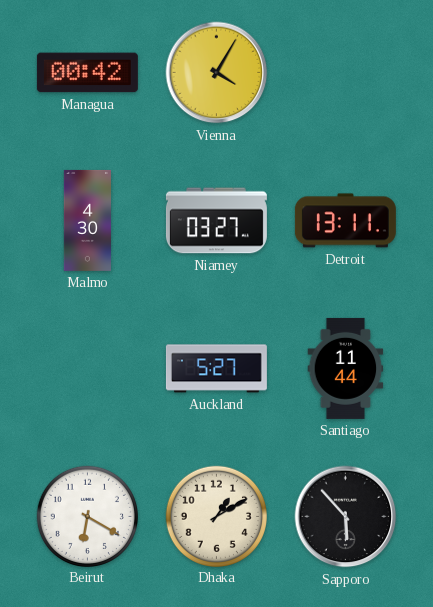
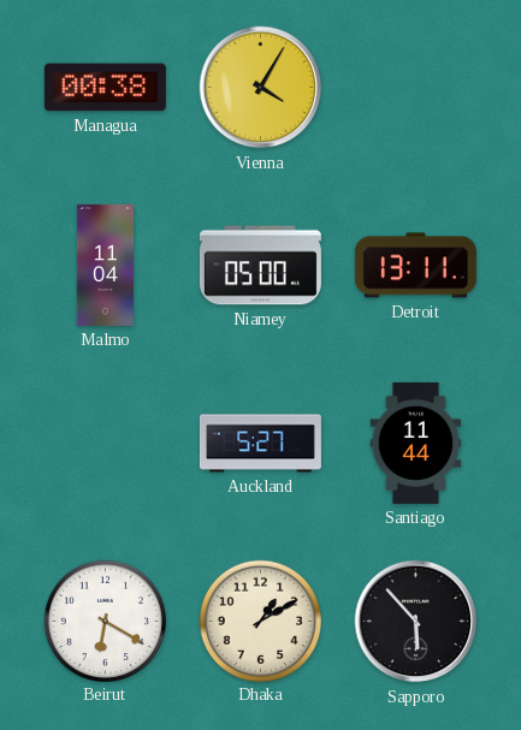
Managua: 00:42 -> 00:38 (105, 88)
Malmo: 4:30 -> 11:04 (105, 265)
Niamey: 03:27 -> 05:00 (260, 266)
